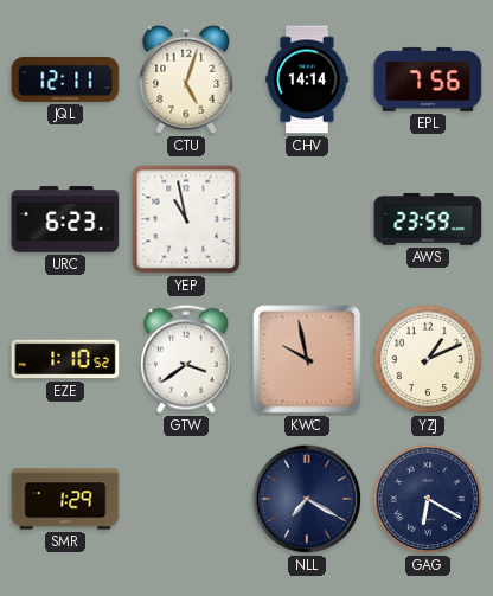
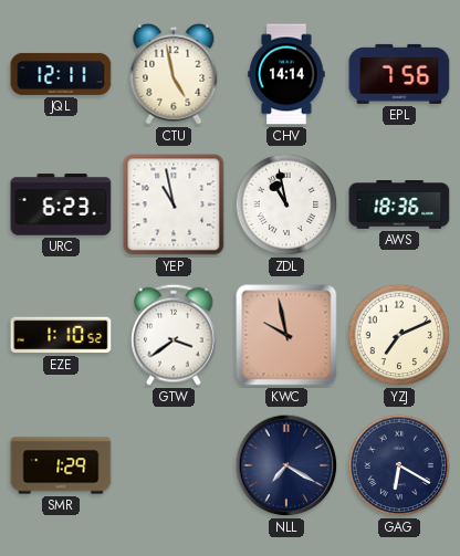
CTU: 5:03 -> 4:58 (174, 74)
ZDL: none -> 10:58 (286, 204)
AWS: 23:59 -> 18:36 (399, 204)
YZJ: 1:11 -> 7:11 (399, 335)
